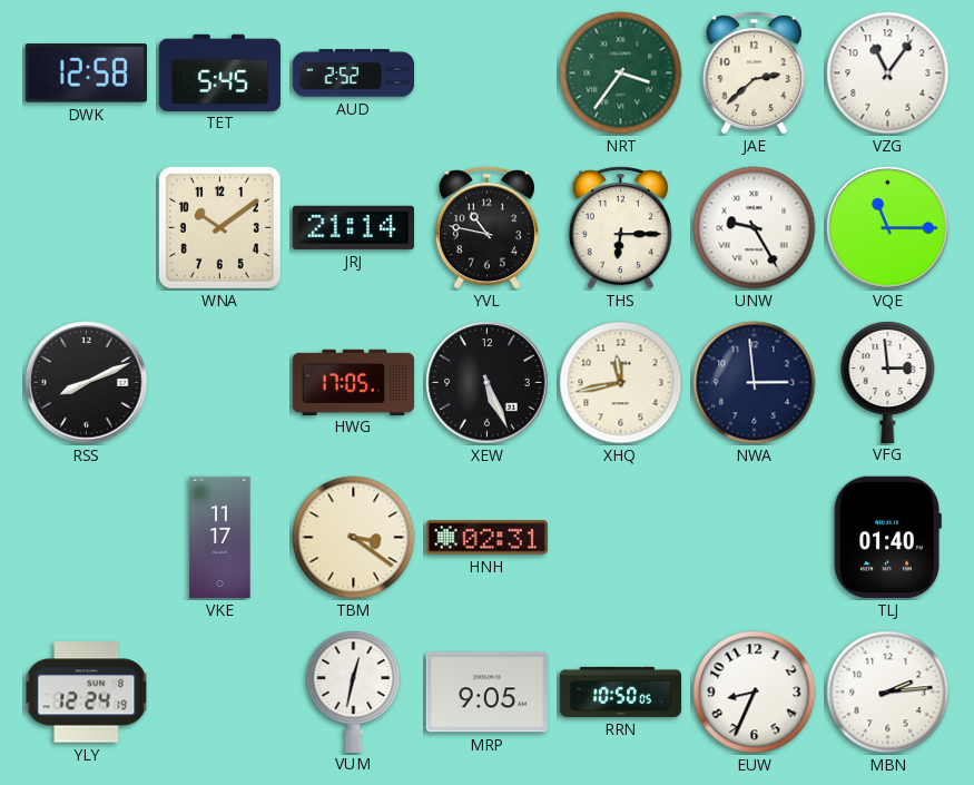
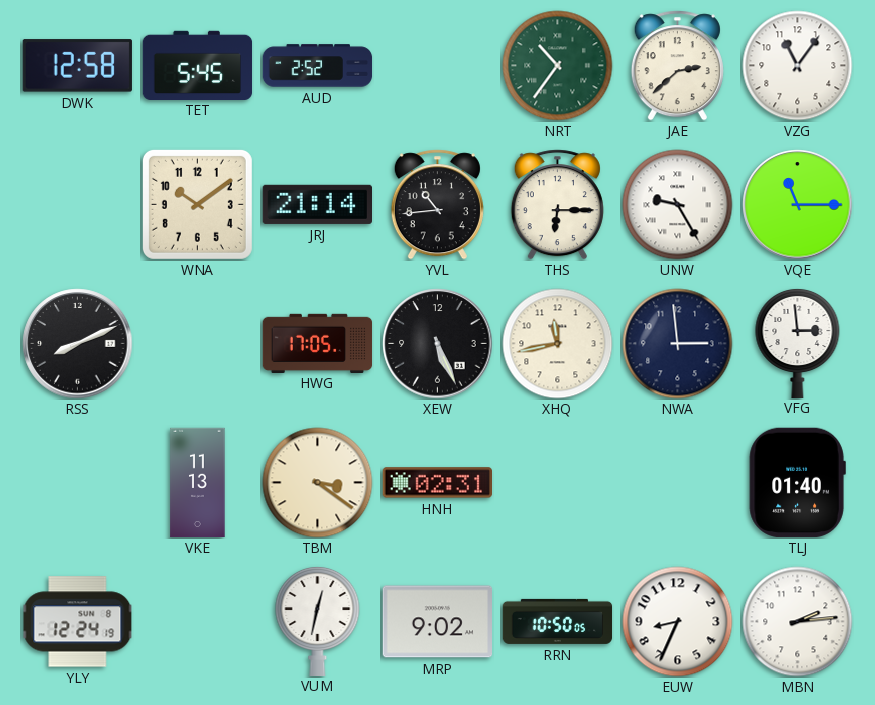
NRT: 3:36 -> 10:36 (558, 66)
YVL: 10:47 -> 10:44 (437, 205)
VKE: 11:17 -> 11:13 (198, 483)
MRP: 9:05 -> 9:02 (437, 622)
